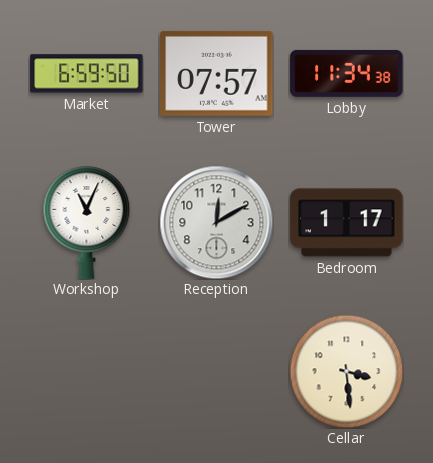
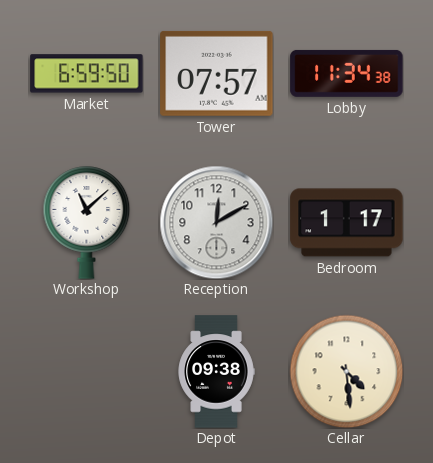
Workshop: 11:04 -> 11:08 (87, 223)
Depot: none -> 09:38 (216, 372)
Cellar: 3:29 -> 4:29 (346, 371)
